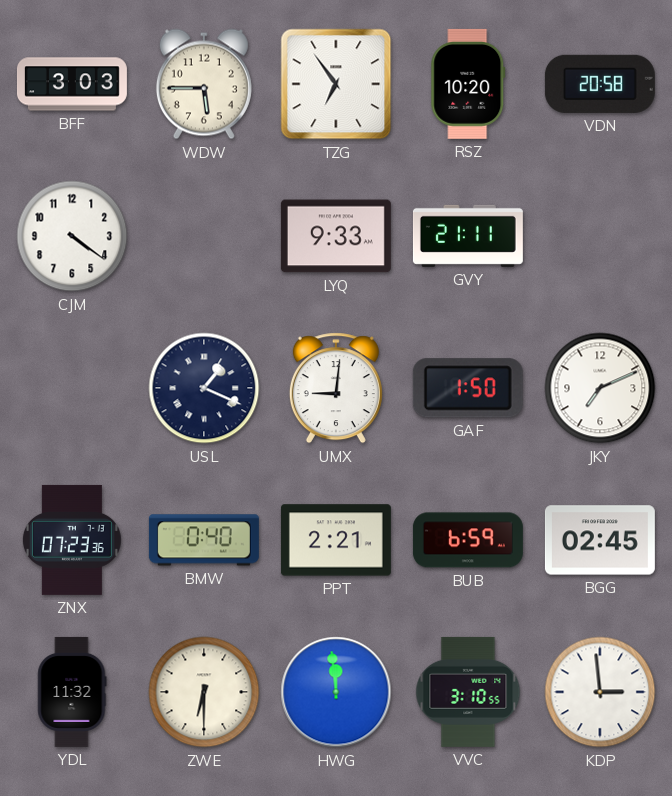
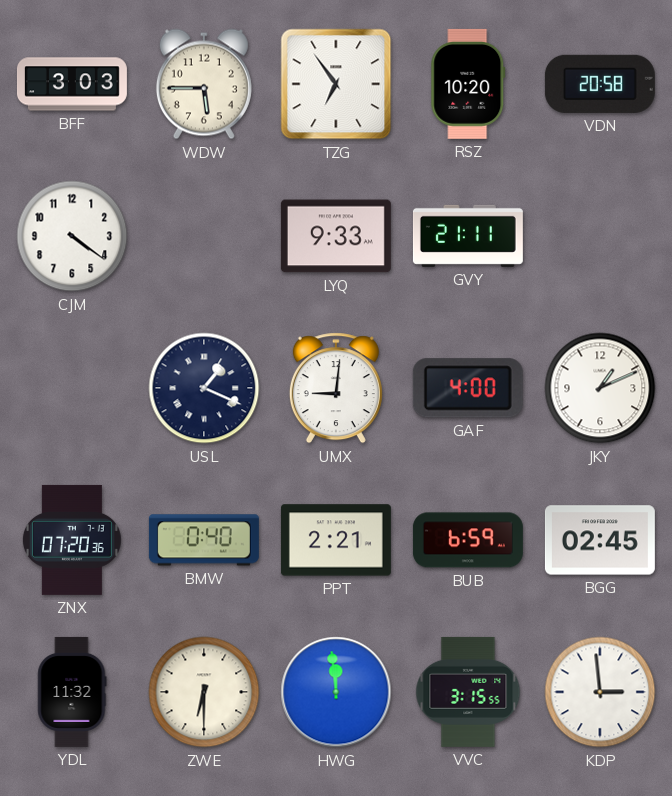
GAF: 1:50 -> 4:00 (468, 388)
JKY: 7:11 -> 1:11 (600, 388)
ZNX: 07:23 -> 07:20 (72, 540)
VVC: 3:10 -> 3:15 (468, 692)
